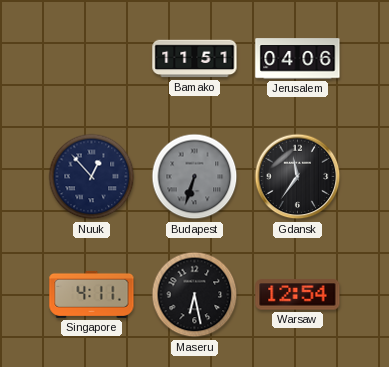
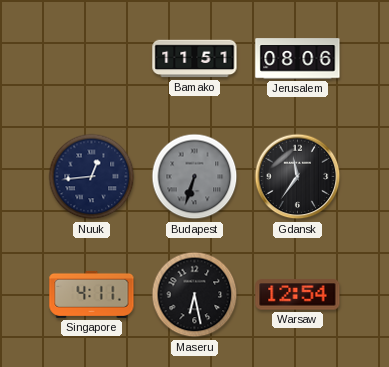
Jerusalem: 04:06 -> 08:06 (298, 59)
Nuuk: 12:53 -> 12:44 (92, 177)
